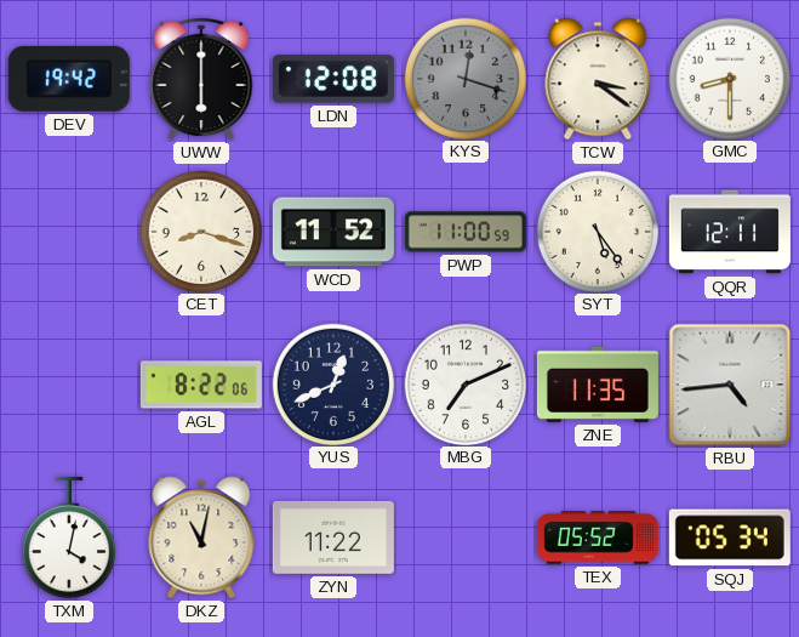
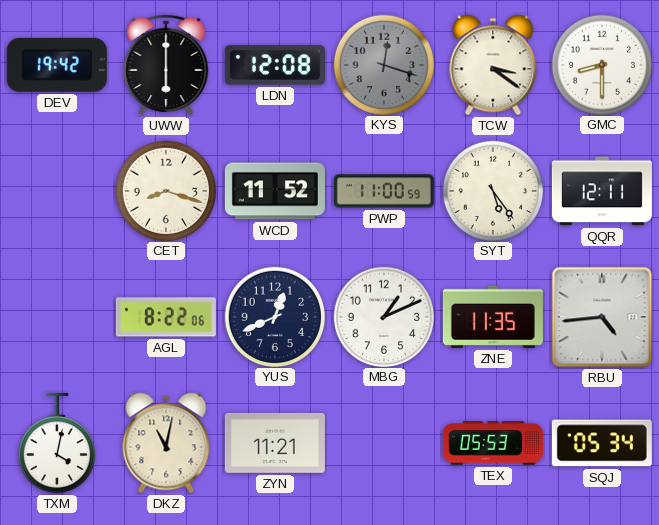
MBG: 7:11 -> 1:11 (383, 316)
ZYN: 11:22 -> 11:21 (275, 443)
TEX: 05:52 -> 05:53 (493, 443)
